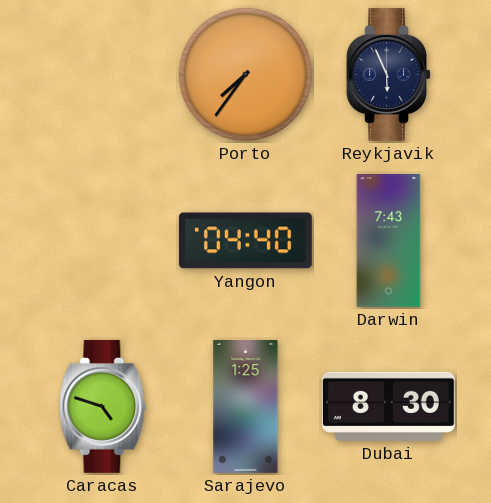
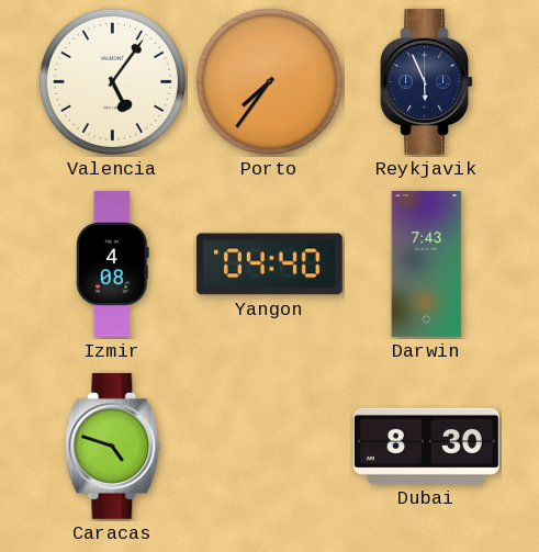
Valencia: none -> 5:06 (112, 81)
Izmir: none -> 4:08 (112, 263)
Sarajevo: 1:25 -> none (246, 406)
